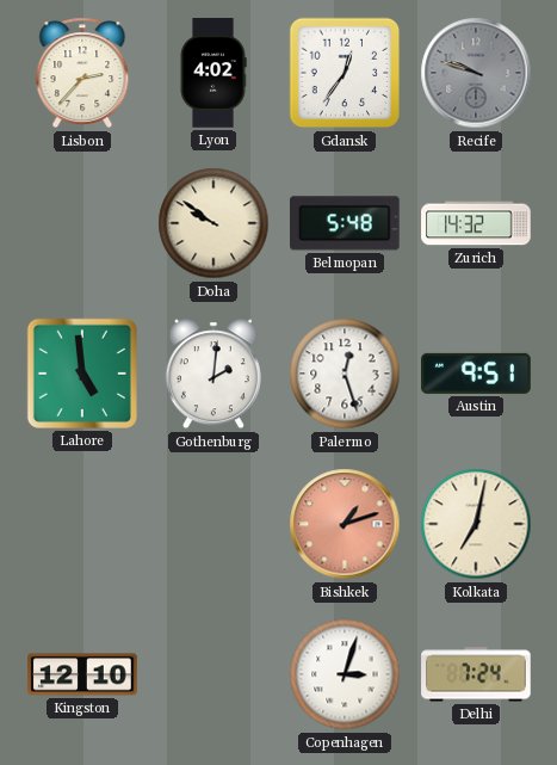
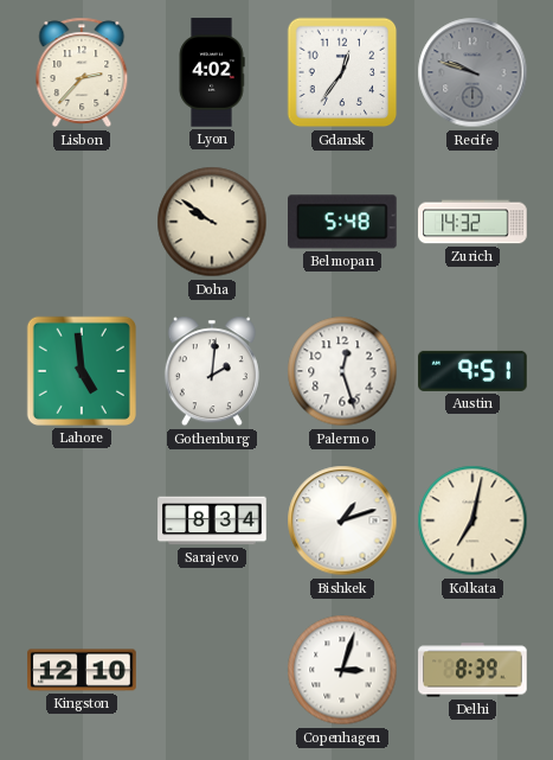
Sarajevo: none -> 8:34 (212, 520)
Bishkek dial: salmon -> white (342, 520)
Delhi: 7:24 -> 8:39 (472, 670)
